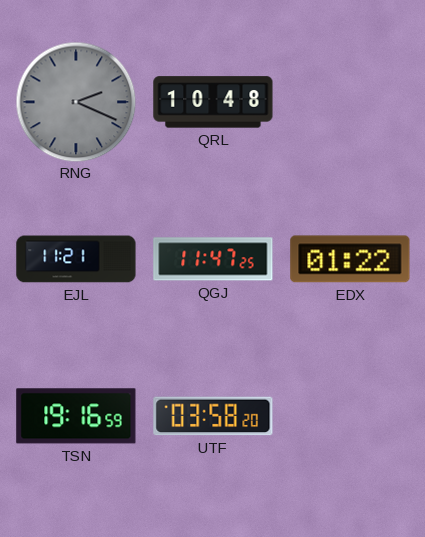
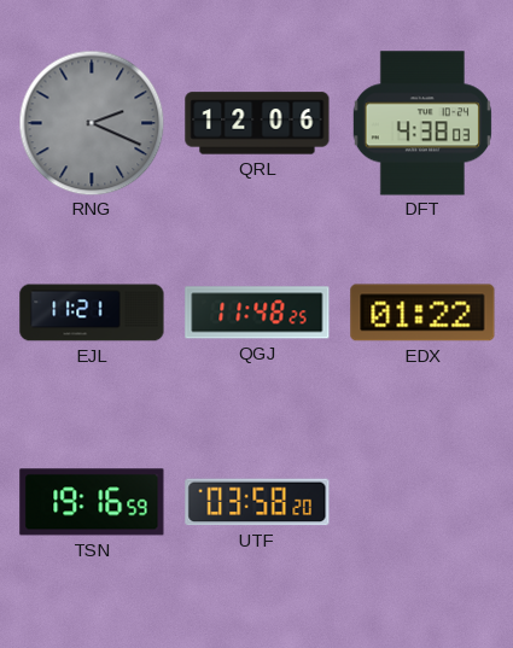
QRL: 10:48 -> 12:06 (257, 123)
DFT: none -> 4:38 (422, 123)
QGJ: 11:47 -> 11:48 (257, 313)
